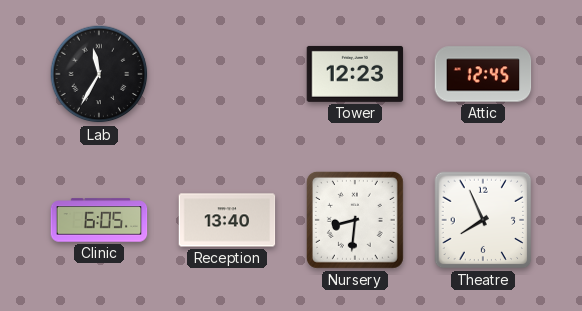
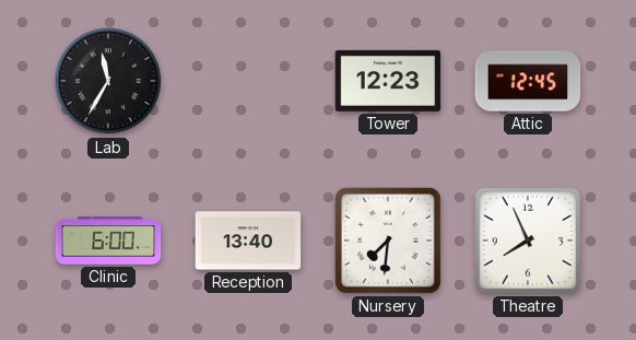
Clinic: 6:05 -> 6:00 (108, 241)
Nursery: 8:31 -> 7:31 (388, 241)
